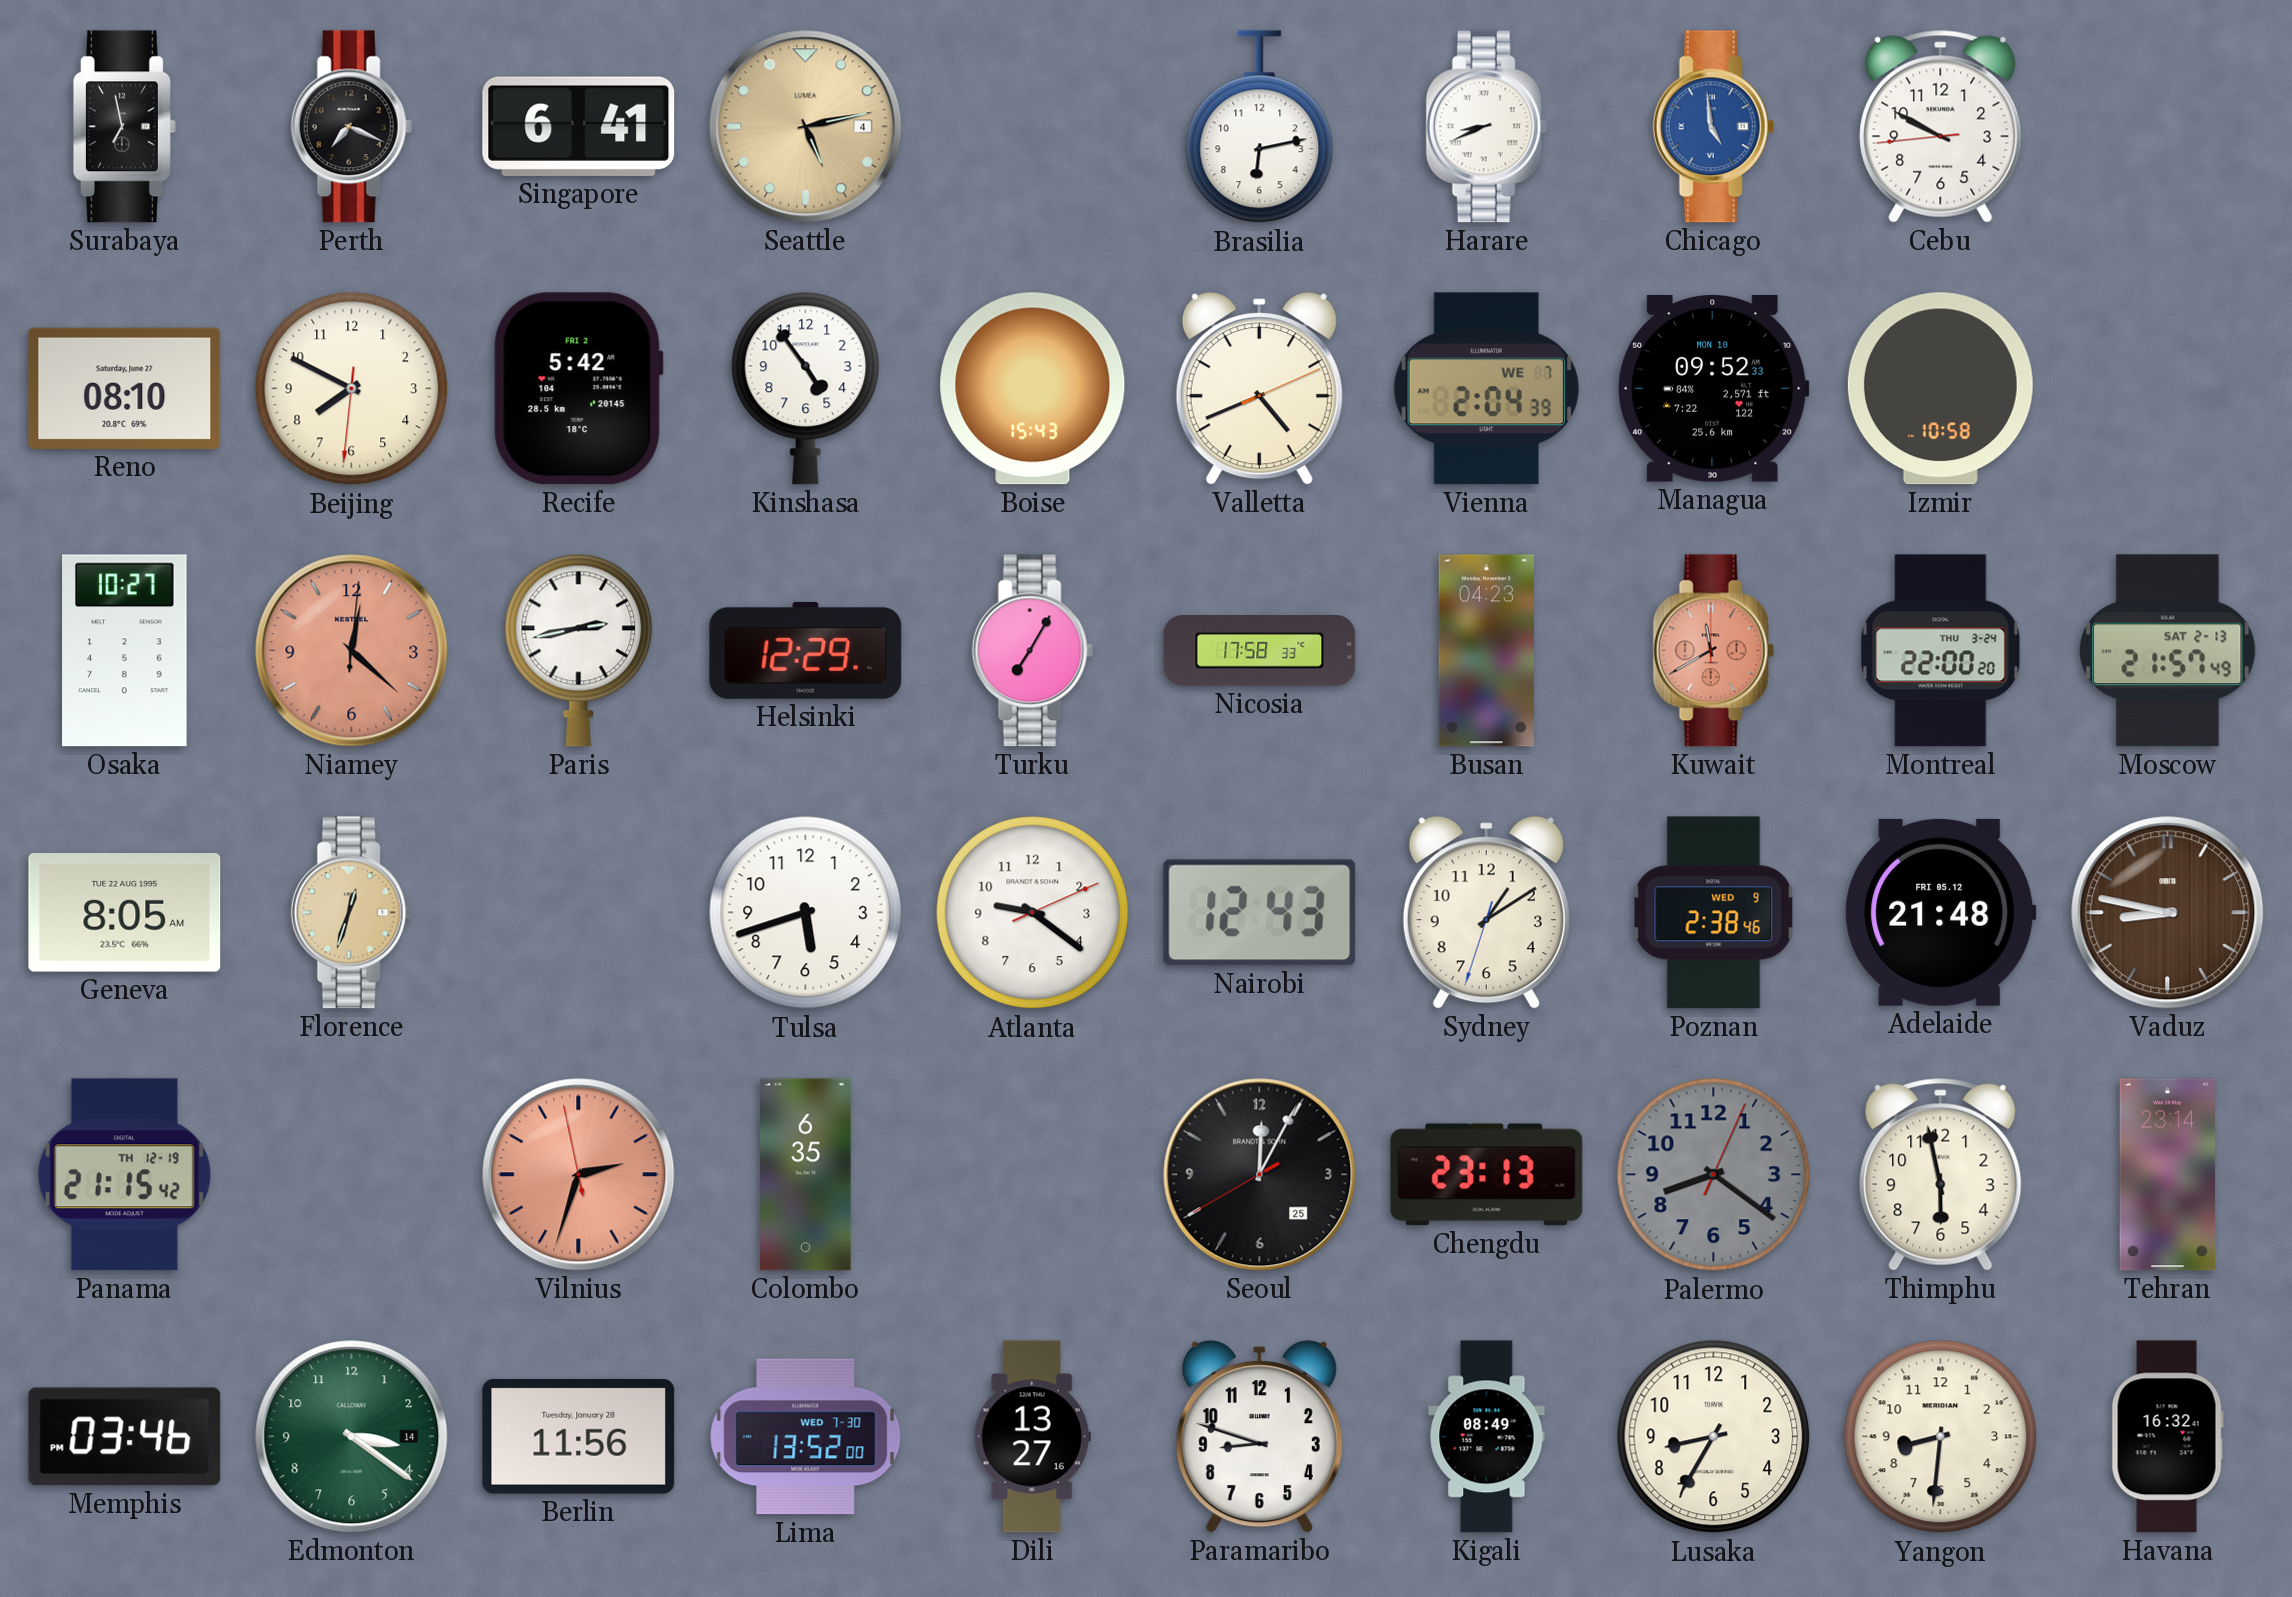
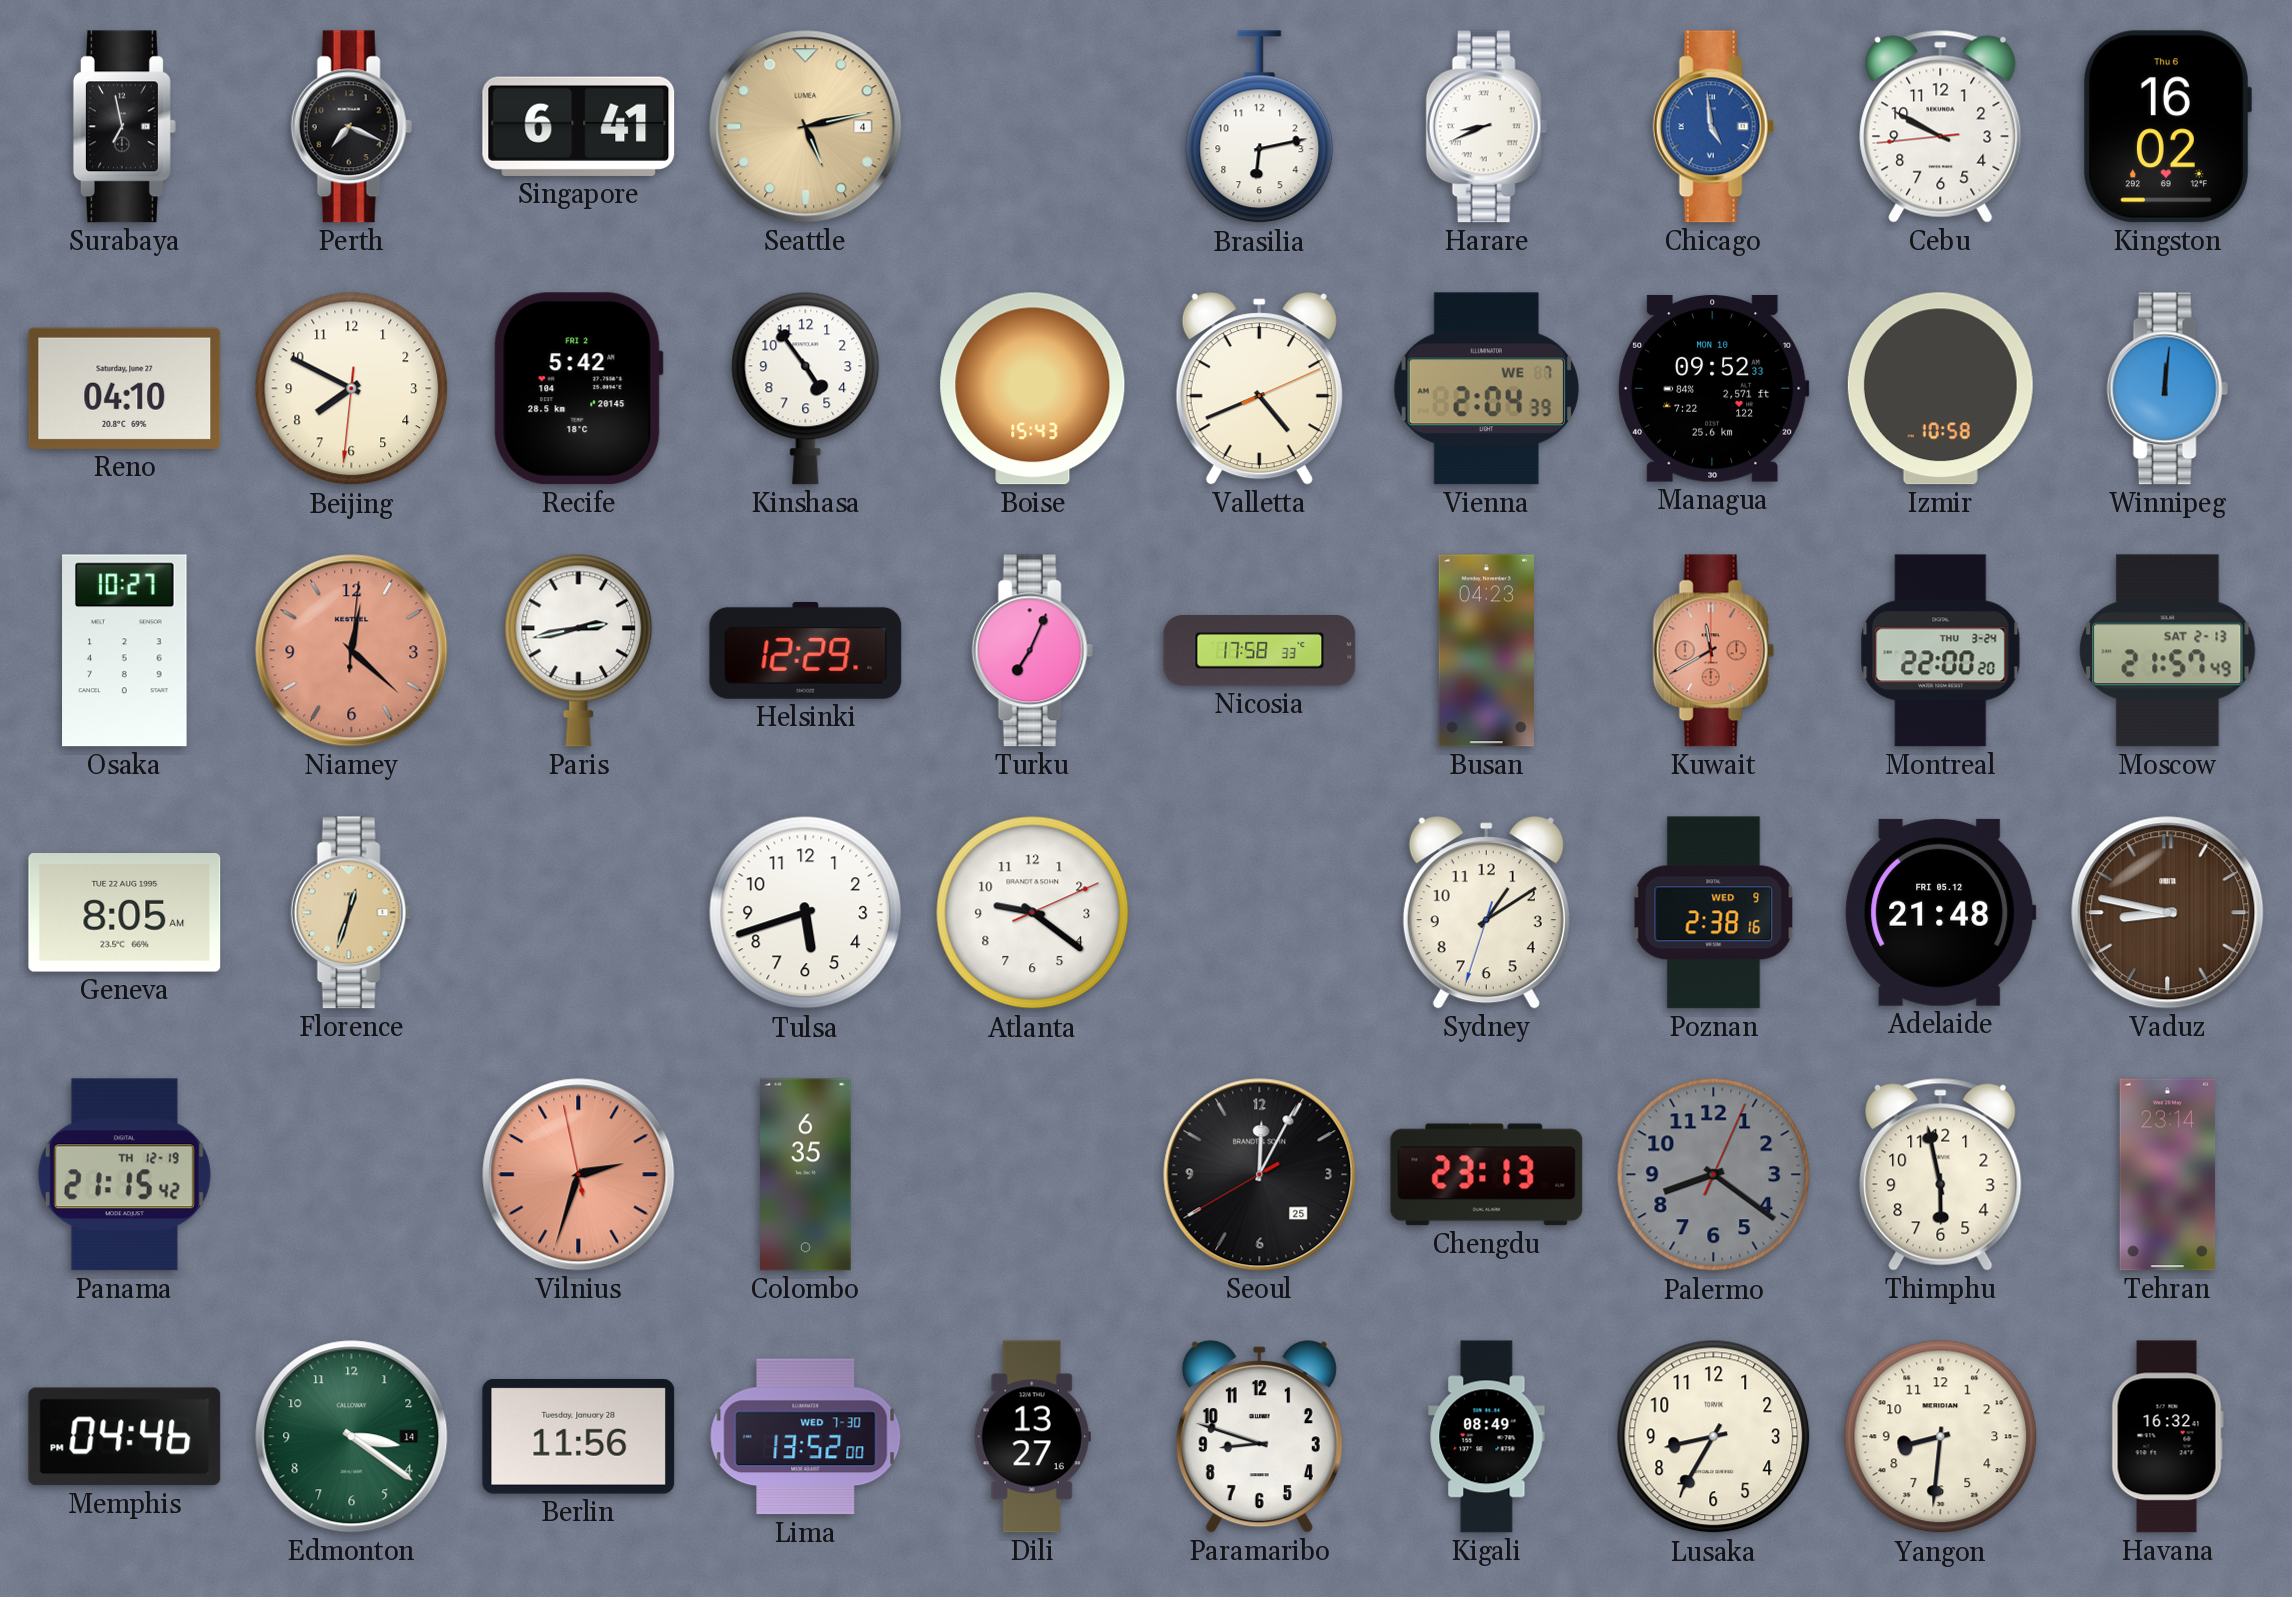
Kingston: none -> 16:02 (2167, 127)
Reno: 08:10 -> 04:10 (125, 388)
Winnipeg: none -> 12:01 (2167, 389)
Turku: 7:05 -> 7:04 (1032, 651)
Nairobi: 12:43 -> none (1260, 913)
Poznan: 2:38:46 -> 2:38:16 (1714, 913)
Memphis: 03:46 -> 04:46 (125, 1437)
